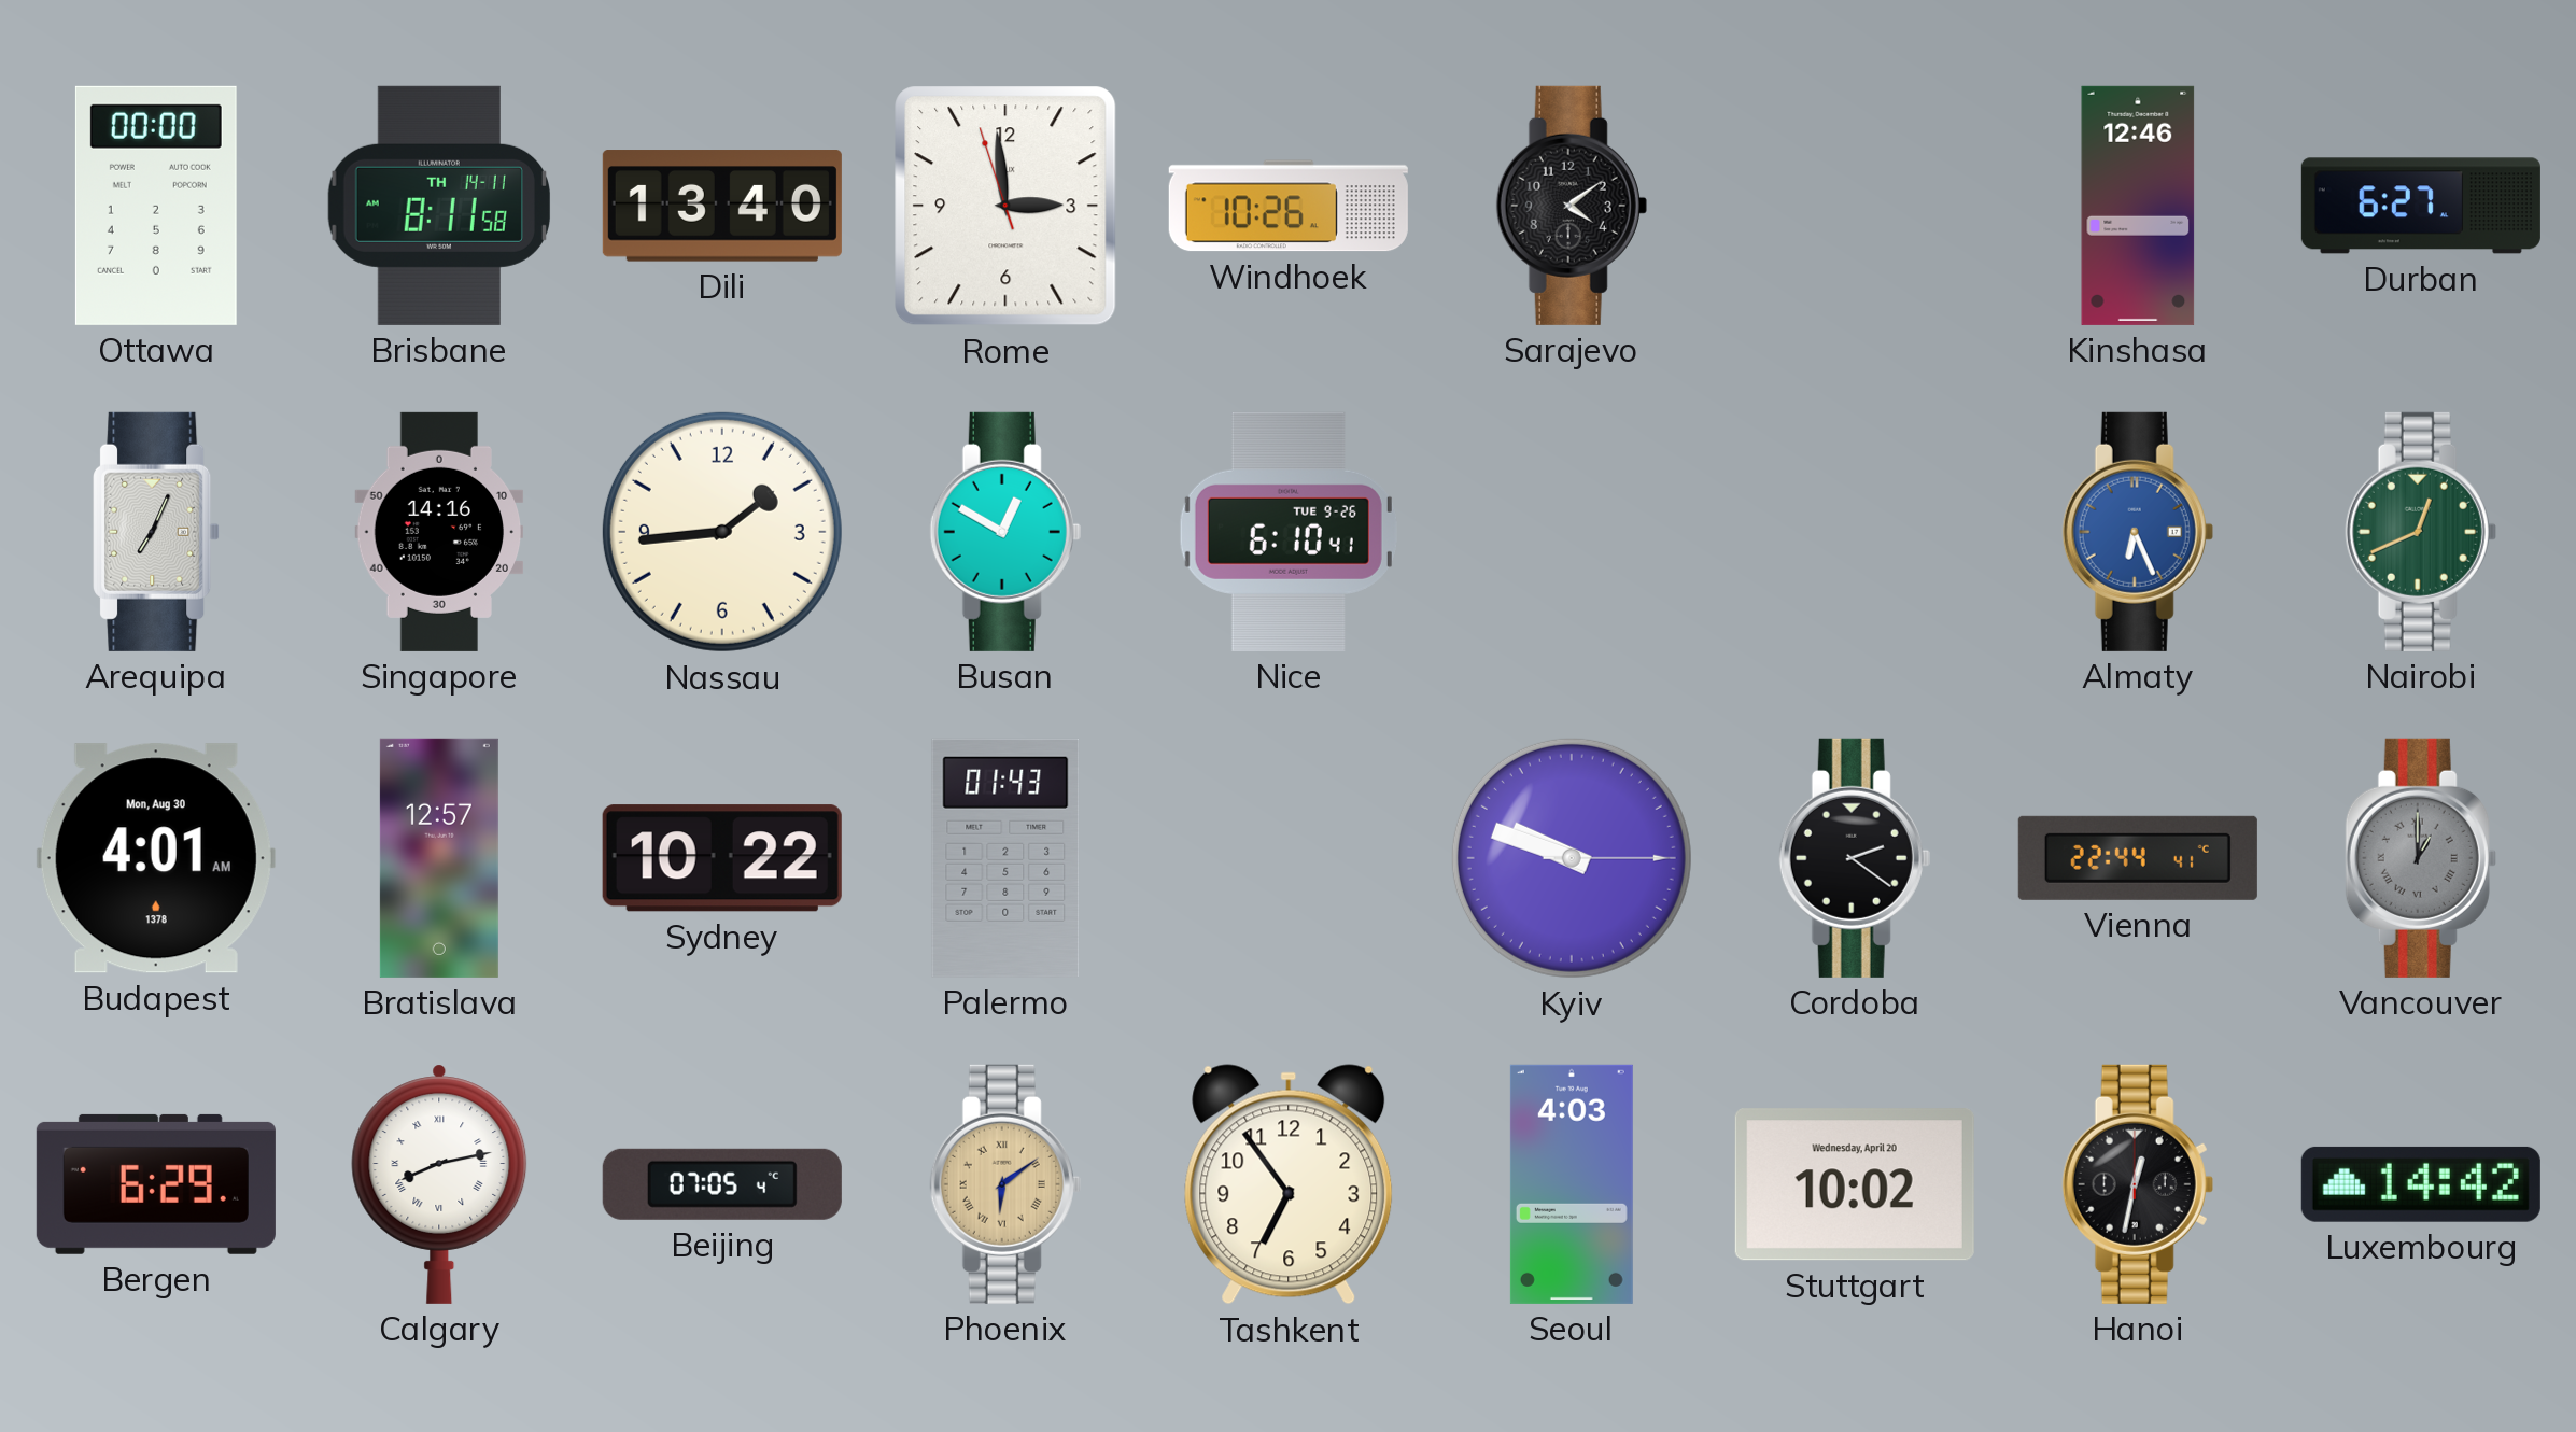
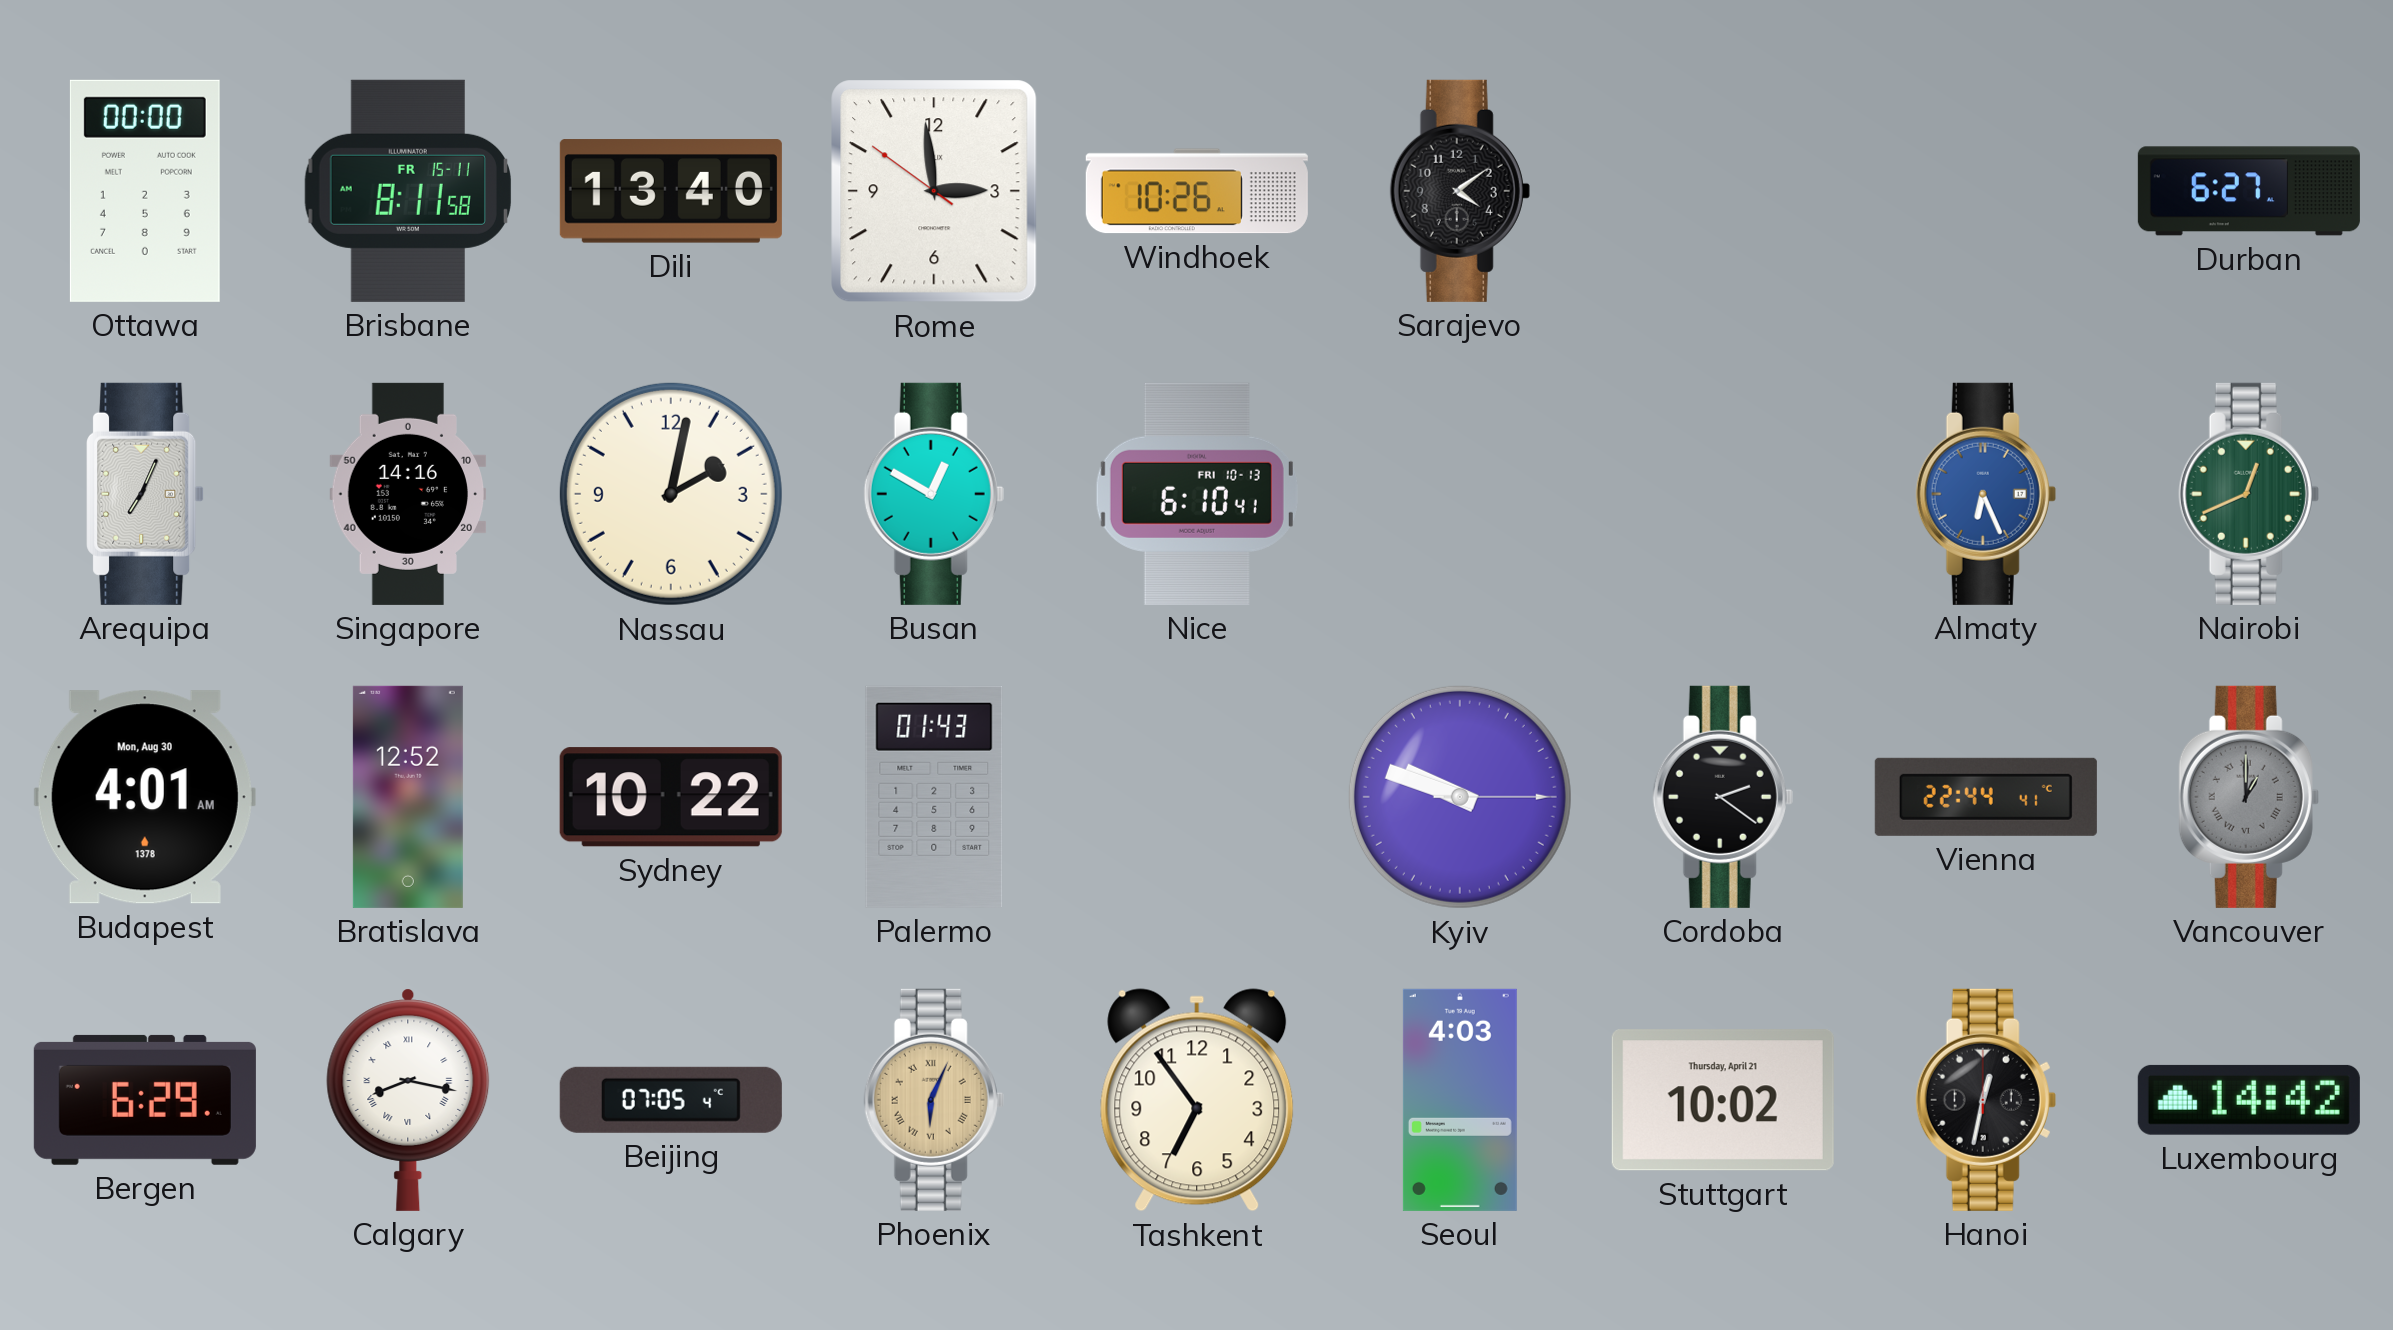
Brisbane date: TH 14-11 -> FR 15-11 (408, 191)
Rome: 2:58:57 -> 2:58:51 (934, 191)
Kinshasa: 12:46 -> none (2138, 206)
Nassau: 1:44 -> 2:02 (671, 494)
Nice date: TUE 9-26 -> FRI 10-13 (1197, 494)
Bratislava: 12:57 -> 12:52 (408, 797)
Calgary: 8:13 -> 8:17 (408, 1100)
Phoenix: 6:09 -> 6:04 (934, 1100)
Stuttgart date: Wednesday, April 20 -> Thursday, April 21 (1723, 1100)
